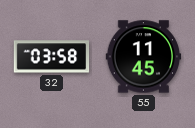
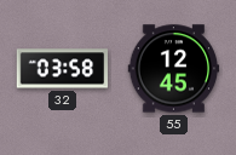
55: 11:45 -> 12:45 (174, 69)
